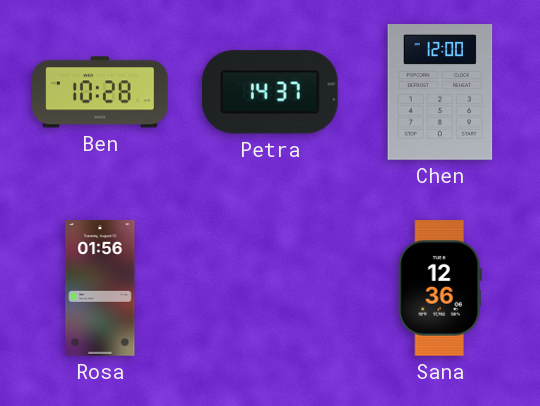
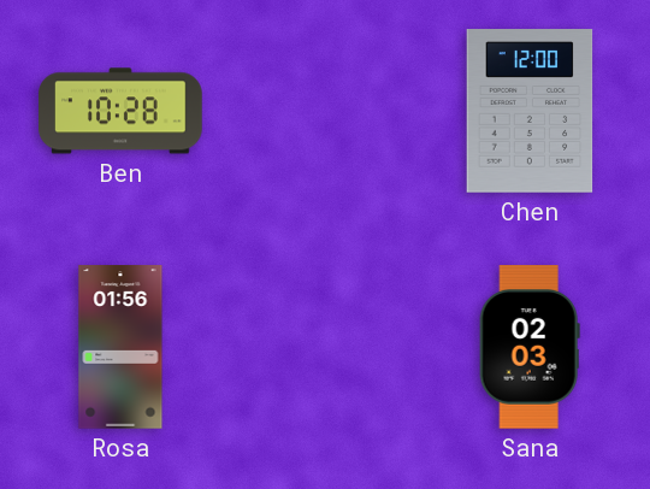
Petra: 14:37 -> none (270, 92)
Sana: 12:36 -> 02:03 (530, 347)
